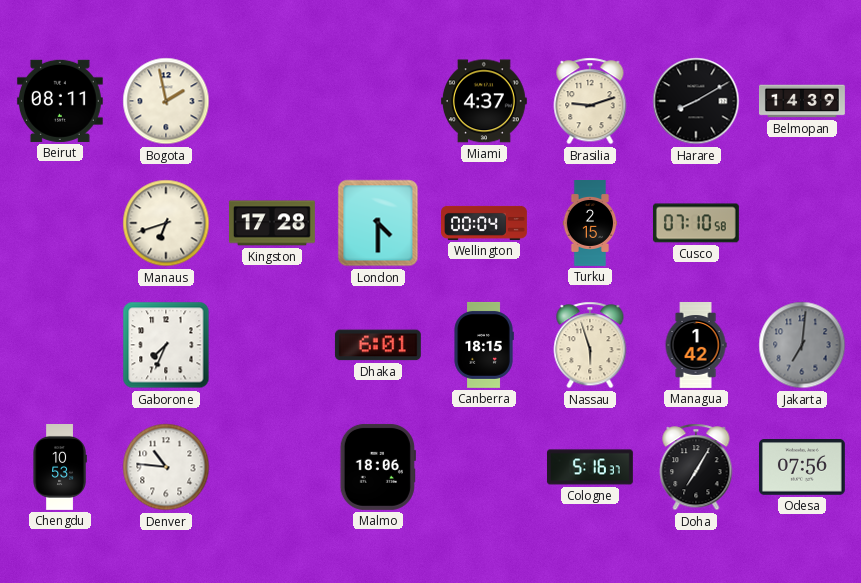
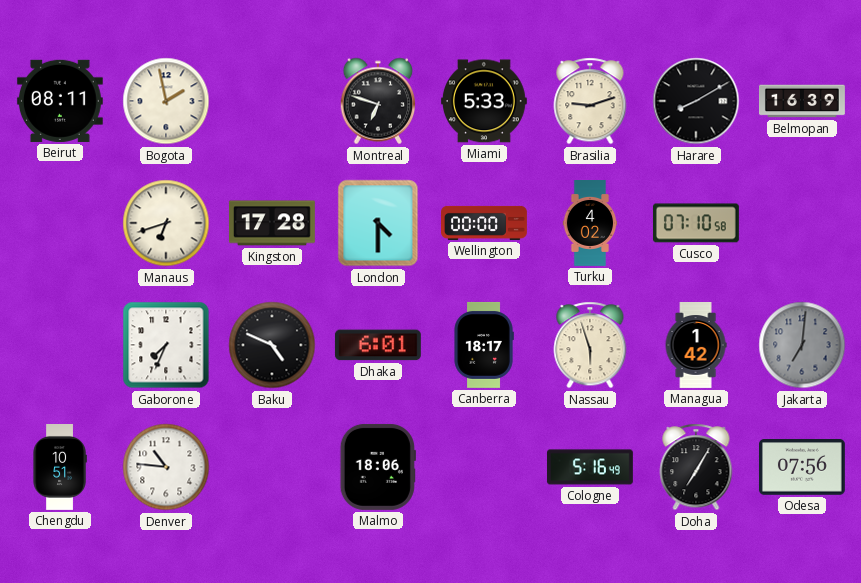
Montreal: none -> 6:48 (378, 101)
Miami: 4:37 -> 5:33 (484, 101)
Belmopan: 14:39 -> 16:39 (803, 101)
Wellington: 00:04 -> 00:00 (485, 223)
Turku: 2:15 -> 4:02 (590, 224)
Baku: none -> 4:49 (272, 345)
Canberra: 18:15 -> 18:17 (484, 345)
Chengdu: 10:53 -> 10:51 (60, 468)
Cologne: 5:16:37 -> 5:16:49 (590, 467)
